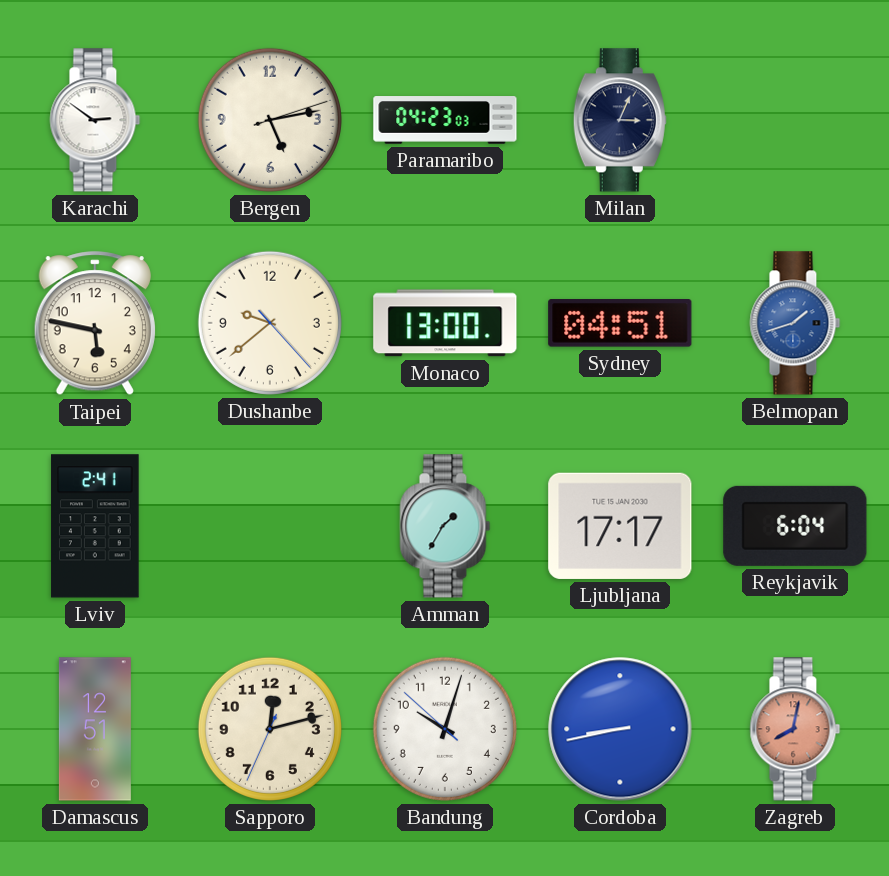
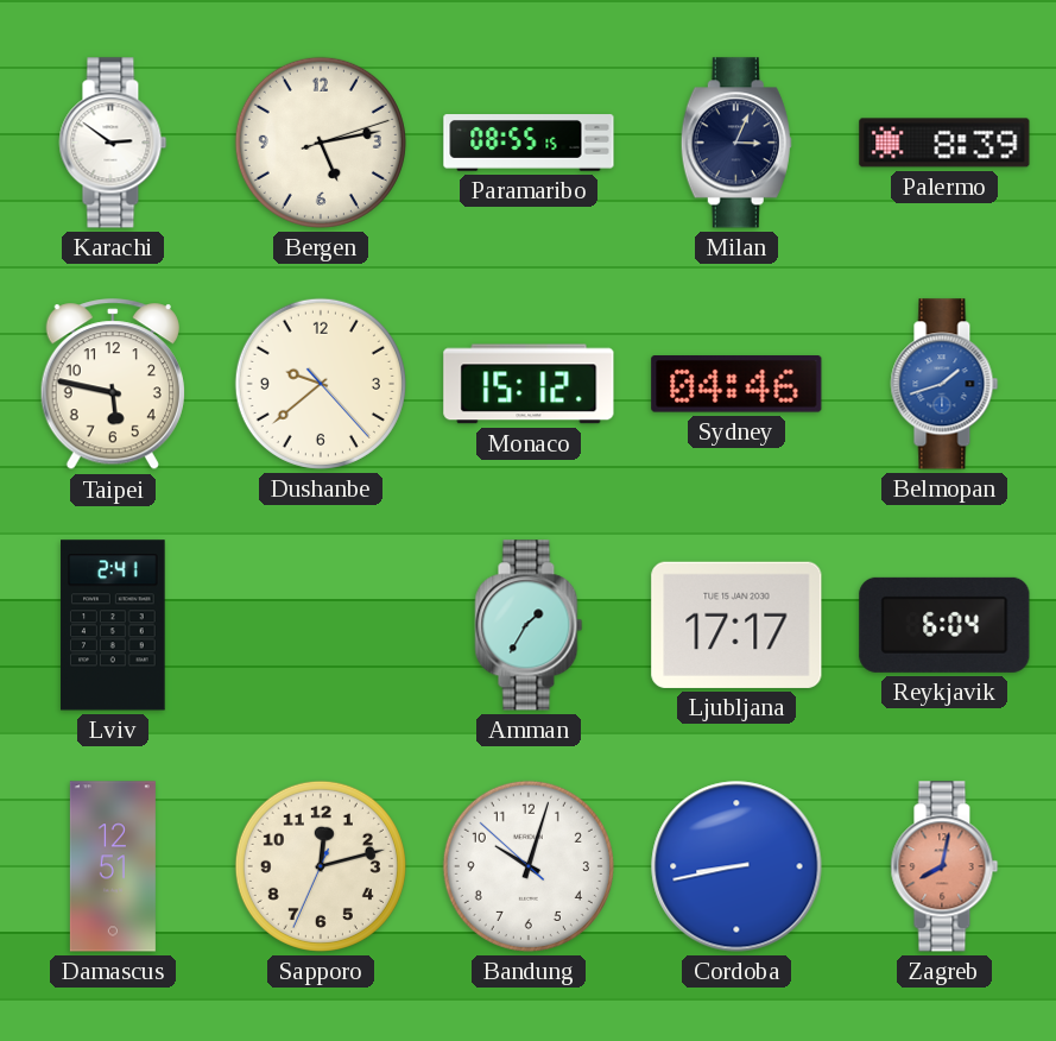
Paramaribo: 04:23 -> 08:55 (529, 143)
Palermo: none -> 8:39 (944, 143)
Monaco: 13:00 -> 15:12 (529, 384)
Sydney: 04:51 -> 04:46 (736, 385)
